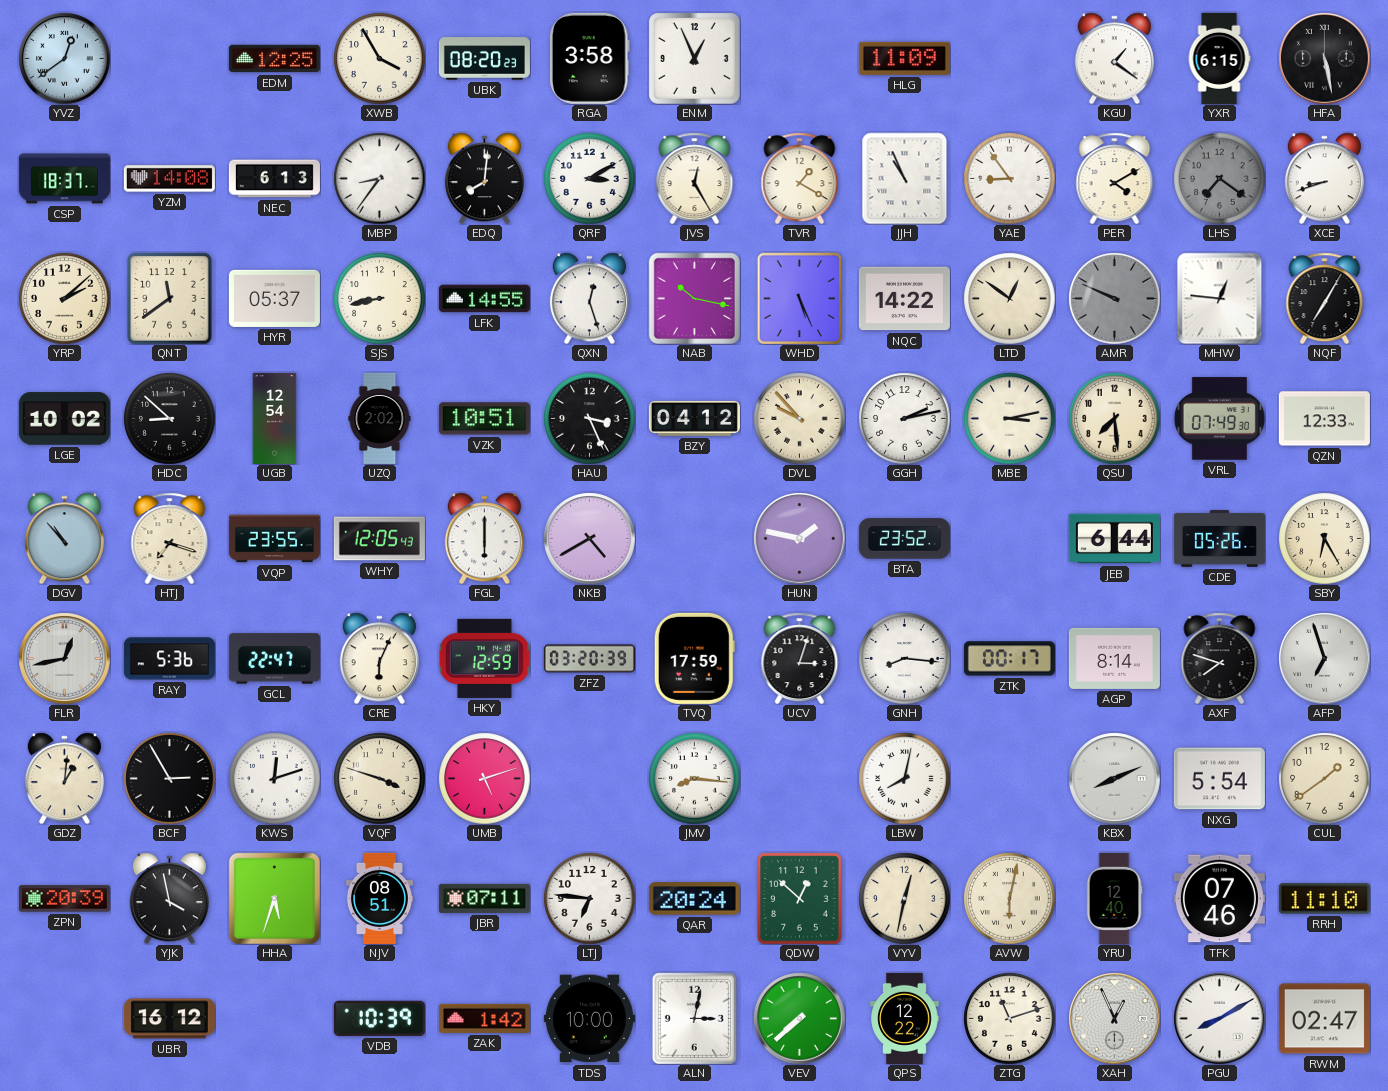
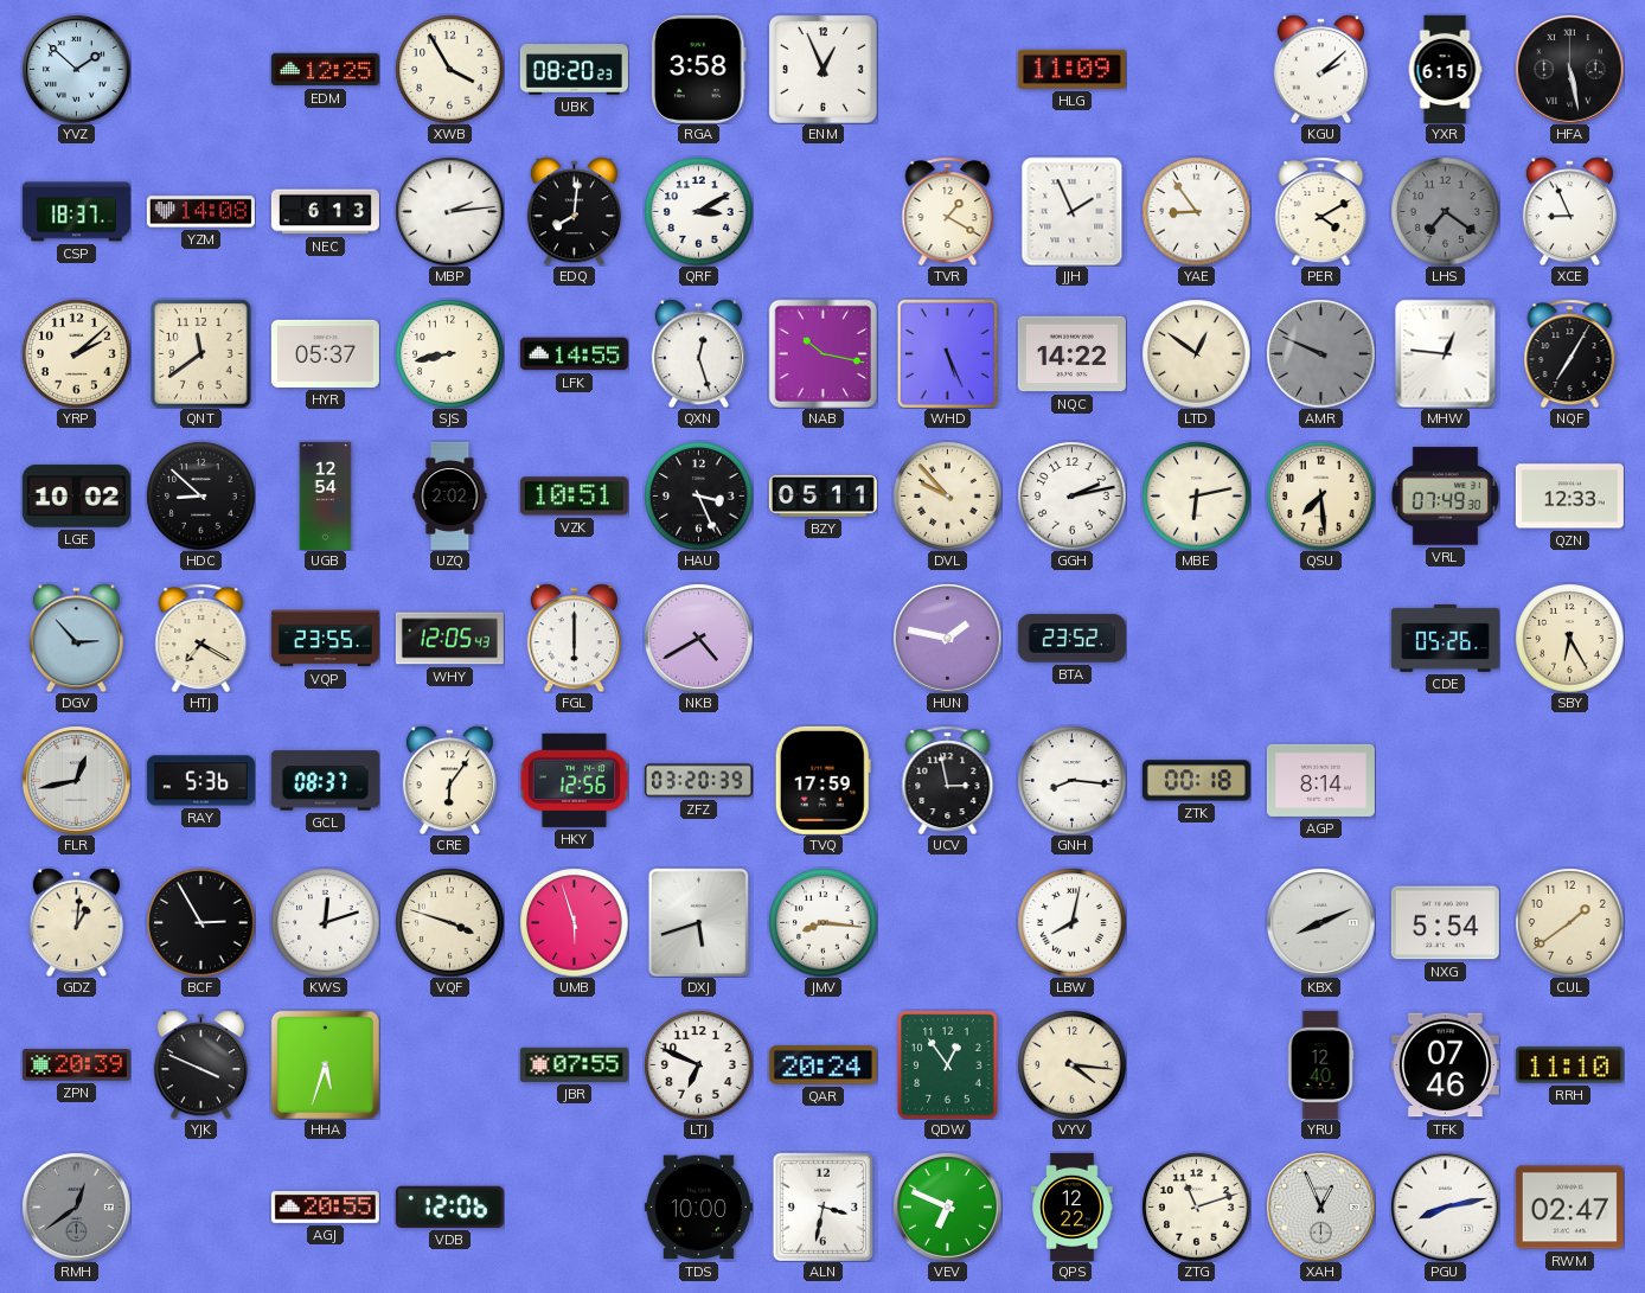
YVZ: 12:39 -> 1:52 (76, 69)
KGU: 1:21 -> 2:08 (1320, 69)
MBP: 8:36 -> 2:14 (449, 211)
JVS: 12:25 -> none (695, 178)
JJH: 10:56 -> 1:56 (1073, 211)
XCE: 8:42 -> 8:56 (1569, 211)
BZY: 04:12 -> 05:11 (823, 495)
MBE: 3:13 -> 6:13 (1196, 495)
DGV: 10:53 -> 2:53 (76, 638)
HTJ: 7:18 -> 7:20 (201, 638)
JEB: 6:44 -> none (1114, 539)
GCL: 22:47 -> 08:37 (325, 781)
CRE: 6:04 -> 6:06 (449, 780)
HKY: 12:59 -> 12:56 (574, 780)
UCV: 3:03 -> 2:58 (948, 780)
ZTK: 00:17 -> 00:18 (1196, 781)
AXF: 7:48 -> none (1220, 658)
AFP: 6:57 -> none (1324, 658)
UMB: 5:12 -> 5:57 (574, 922)
DXJ: none -> 5:42 (699, 922)
YJK: 3:58 -> 3:49 (200, 1064)
NJV: 08:51 -> none (379, 898)
JBR: 07:11 -> 07:55 (574, 1064)
LTJ: 6:46 -> 6:49 (698, 1064)
QDW: 12:52 -> 12:54 (948, 1064)
VYV: 12:32 -> 4:16 (1071, 1064)
AVW: 6:02 -> none (1009, 898)
RMH: none -> 12:39 (76, 1206)
UBR: 16:12 -> none (169, 1019)
AGJ: none -> 20:55 (325, 1208)
VDB: 10:39 -> 12:06 (449, 1206)
ZAK: 1:42 -> none (484, 1018)
ALN: 3:02 -> 3:32 (824, 1206)
VEV: 7:38 -> 6:49 (947, 1206)
PGU: 8:10 -> 8:13 (1445, 1206)
